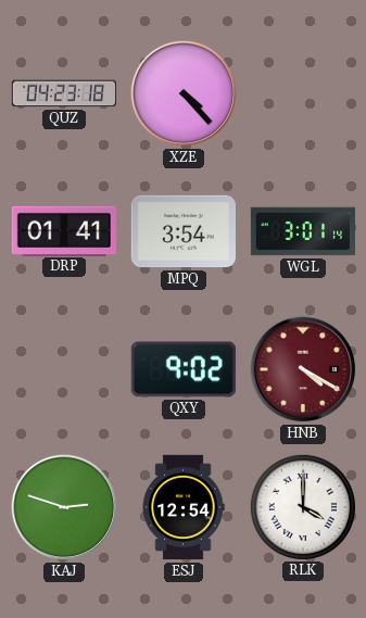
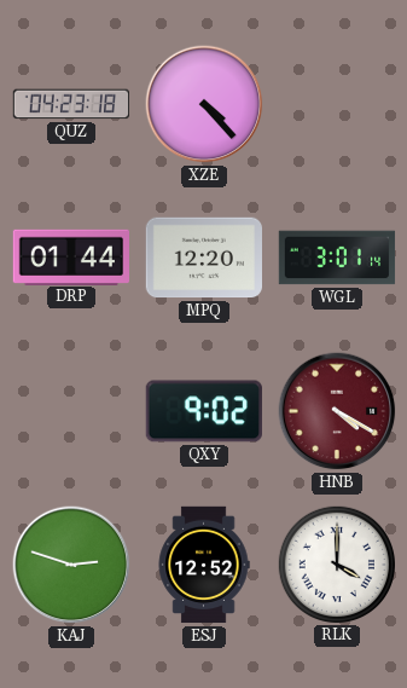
DRP: 01:41 -> 01:44 (70, 256)
MPQ: 3:54 -> 12:20 (203, 258)
ESJ: 12:54 -> 12:52 (204, 565)
